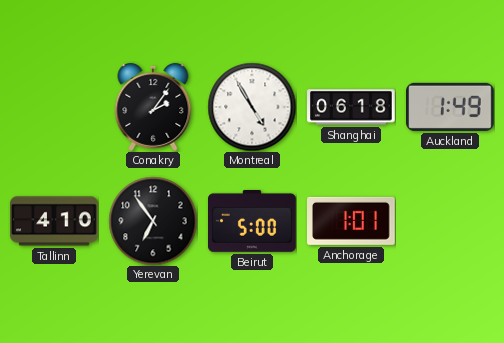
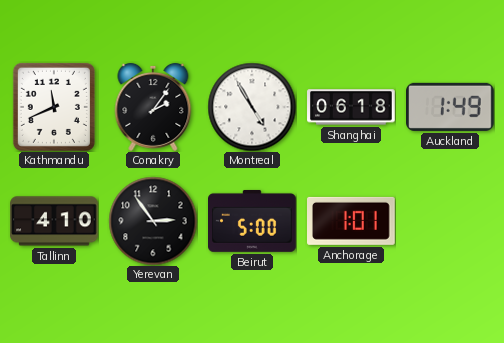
Kathmandu: none -> 11:41 (54, 107)
Yerevan: 6:54 -> 2:54 (153, 221)
